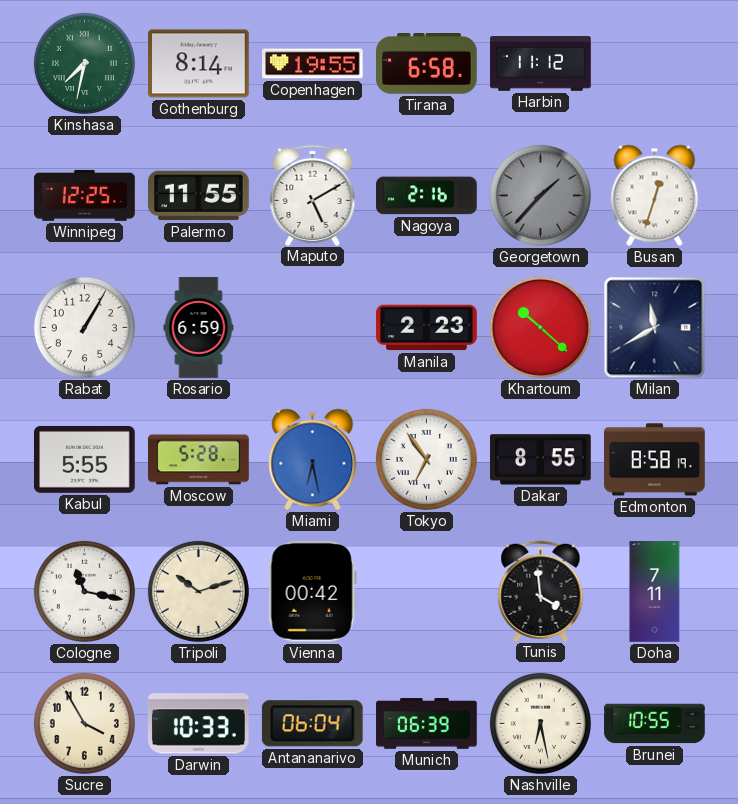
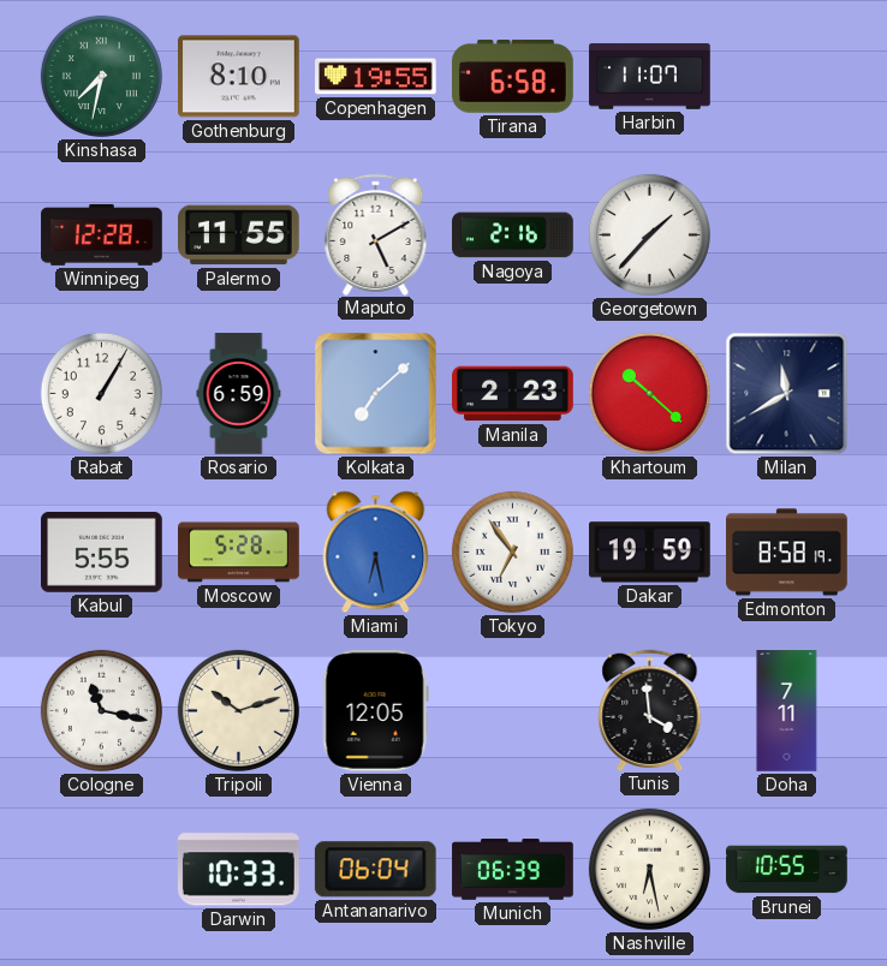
Gothenburg: 8:14 -> 8:10 (239, 77)
Harbin: 11:12 -> 11:07 (650, 77)
Winnipeg: 12:25 -> 12:28 (102, 234)
Georgetown dial: grey -> white (649, 234)
Busan: 12:33 -> none (655, 196)
Kolkata: none -> 7:08 (376, 394)
Dakar: 8:55 -> 19:59 (650, 553)
Vienna: 00:42 -> 12:05 (375, 710)
Sucre: 3:55 -> none (84, 723)
